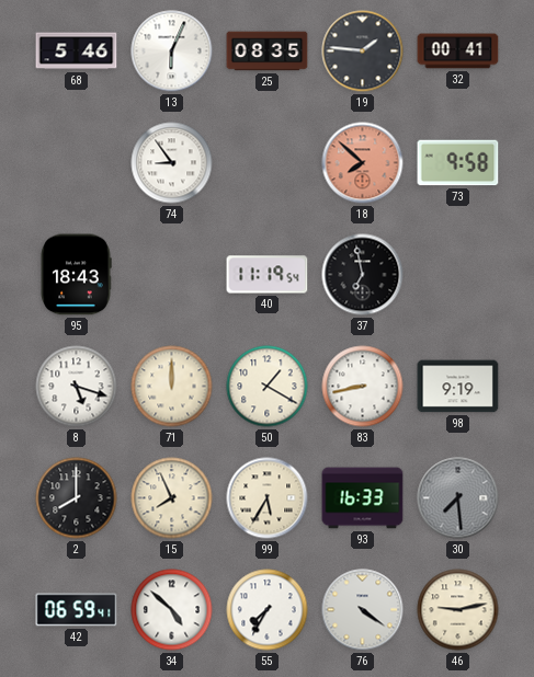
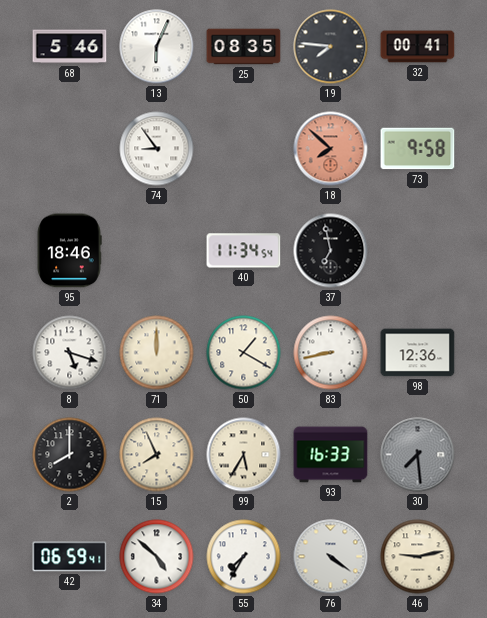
19: 1:46 -> 7:46 (331, 47)
95: 18:43 -> 18:46 (69, 251)
40: 11:19 -> 11:34 (244, 251)
98: 9:19 -> 12:36 (418, 353)
